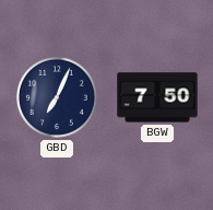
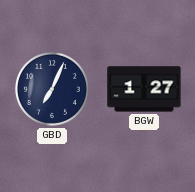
BGW: 7:50 -> 1:27 (144, 89)
